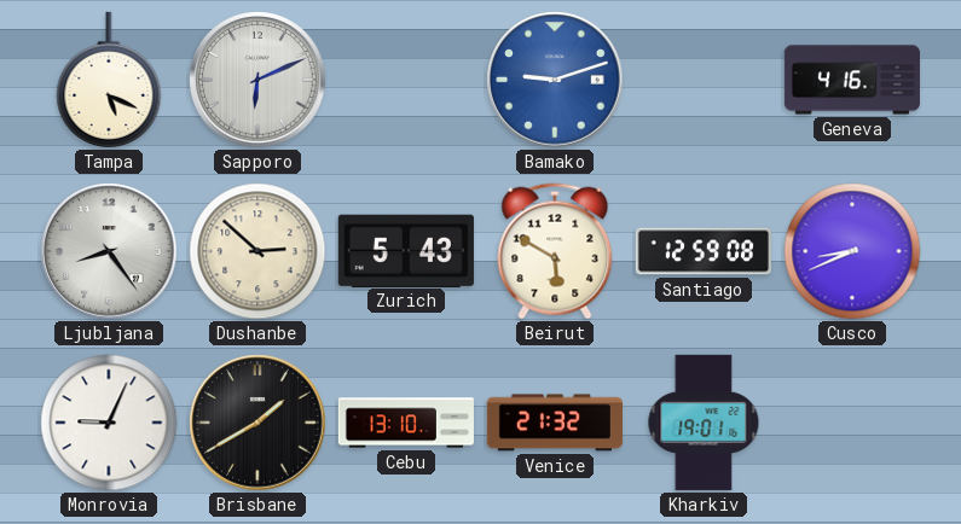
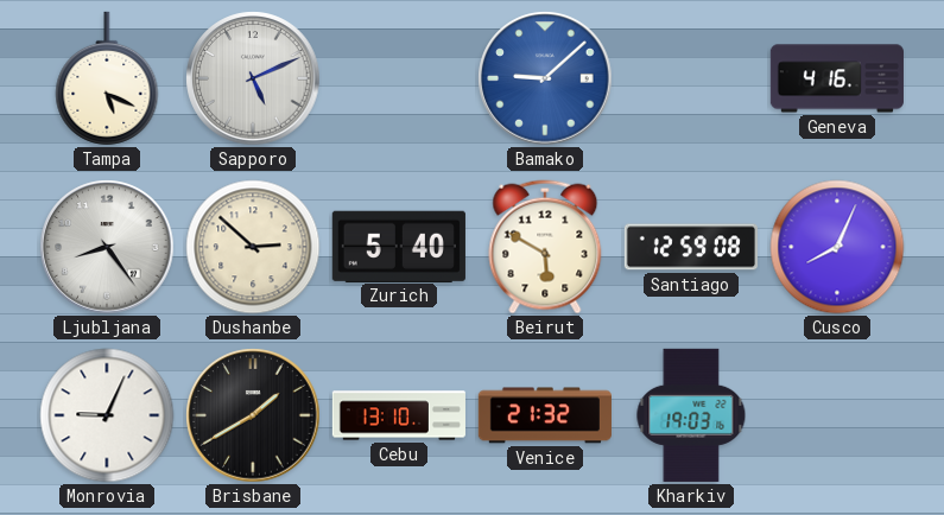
Sapporo: 6:11 -> 5:11 (253, 78)
Bamako: 9:12 -> 9:08 (545, 78)
Zurich: 5:43 -> 5:40 (399, 246)
Cusco: 8:41 -> 8:04 (837, 247)
Kharkiv: 19:01 -> 19:03 (691, 415)
